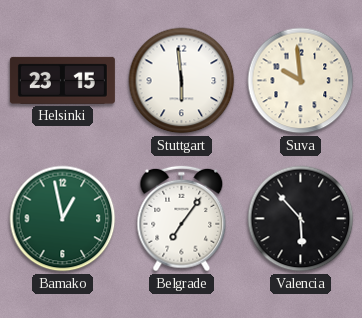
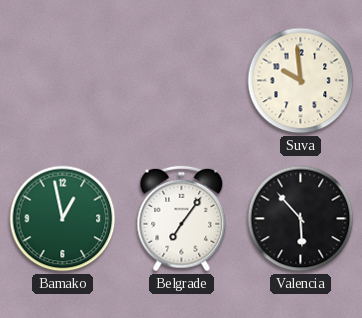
Helsinki: 23:15 -> none (62, 80)
Stuttgart: 5:59 -> none (182, 81)
